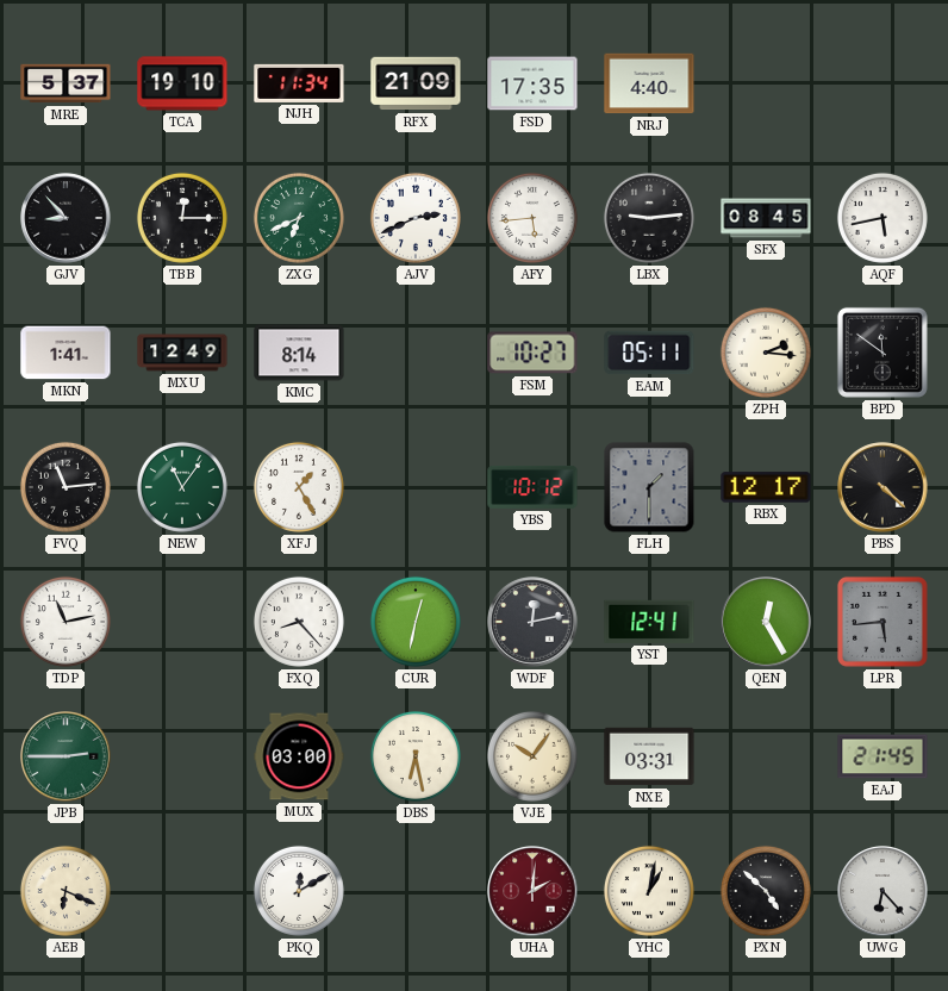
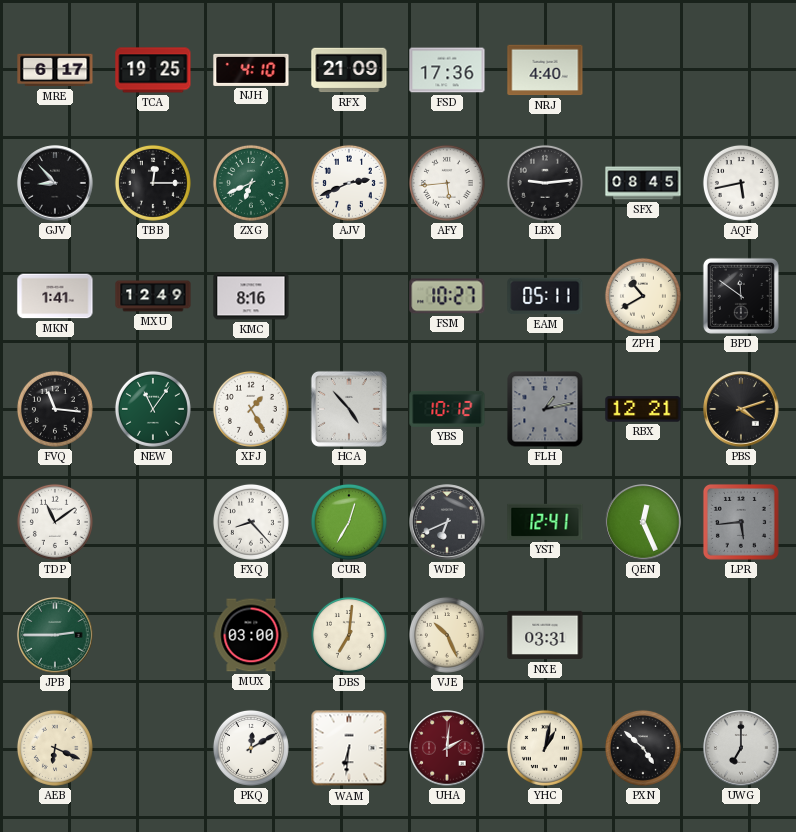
MRE: 5:37 -> 6:17 (55, 70)
TCA: 19:10 -> 19:25 (153, 70)
NJH: 11:34 -> 4:10 (251, 70)
FSD: 17:35 -> 17:36 (447, 70)
KMC: 8:14 -> 8:16 (251, 296)
ZPH: 2:16 -> 10:40 (643, 296)
FVQ: 11:14 -> 11:16 (55, 409)
HCA: none -> 4:53 (349, 409)
FLH: 1:30 -> 1:13 (545, 409)
RBX: 12:17 -> 12:21 (643, 409)
PBS: 4:22 -> 4:12 (741, 409)
TDP: 11:13 -> 11:09 (55, 522)
CUR: 12:32 -> 12:35 (349, 522)
WDF: 12:13 -> 6:41 (447, 522)
QEN: 12:25 -> 12:26 (643, 522)
DBS: 6:28 -> 7:01 (349, 635)
VJE: 10:06 -> 10:26 (447, 635)
EAJ: 21:45 -> none (882, 756)
WAM: none -> 6:31 (349, 748)
UWG: 6:23 -> 7:00 (741, 748)
